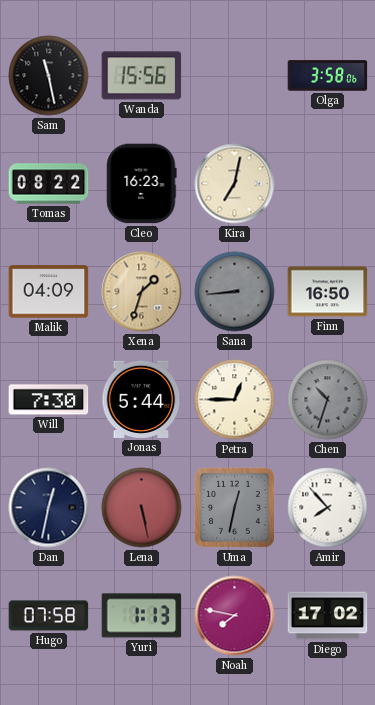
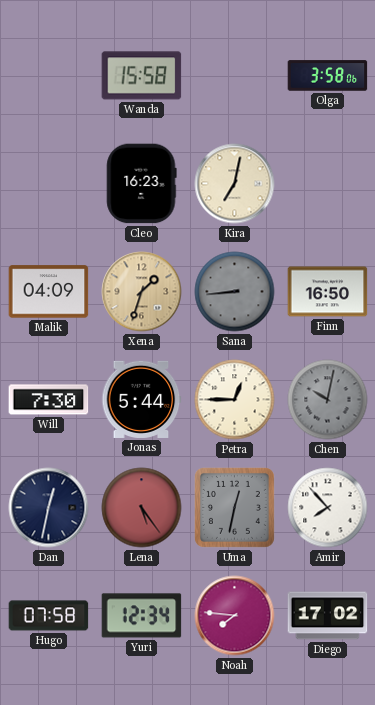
Sam: 11:28 -> none (49, 76)
Wanda: 15:56 -> 15:58 (142, 76)
Tomas: 08:22 -> none (49, 184)
Chen: 10:33 -> 10:02 (328, 400)
Lena: 5:28 -> 5:24 (142, 508)
Yuri: 1:13 -> 12:34 (142, 616)
Noah: 7:47 -> 7:46 (235, 616)
